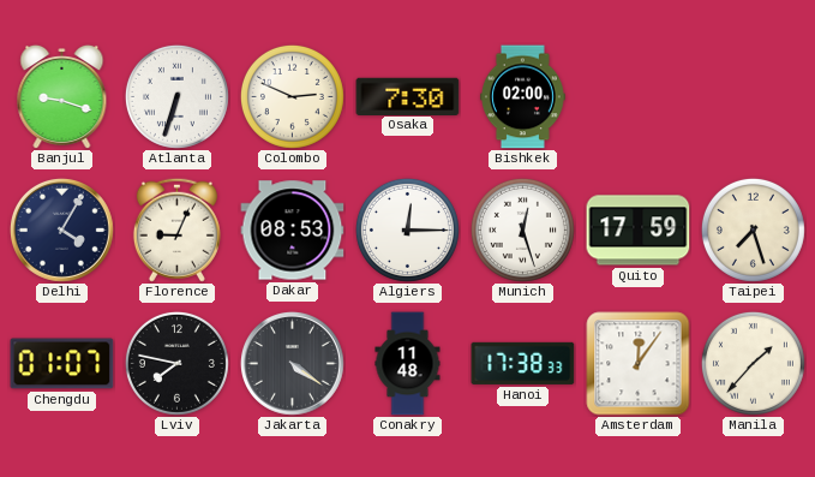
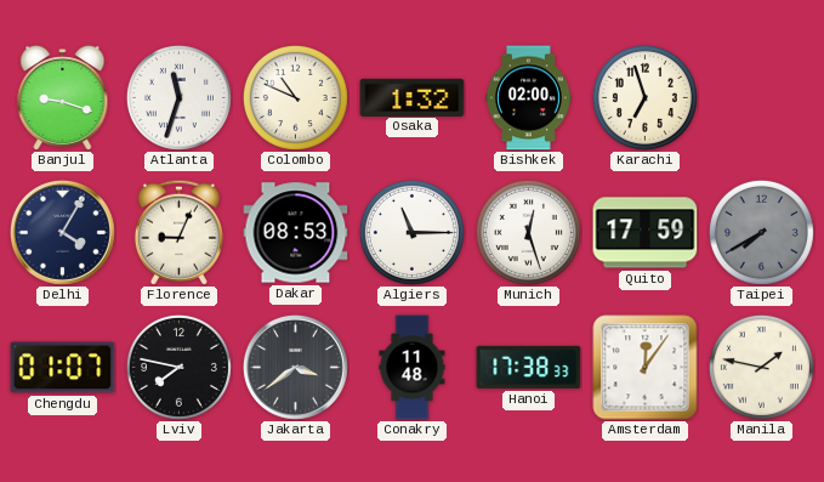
Atlanta: 6:33 -> 11:33 (178, 97)
Colombo: 2:49 -> 10:49 (295, 97)
Osaka: 7:30 -> 1:32 (413, 97)
Karachi: none -> 6:57 (644, 97)
Algiers: 12:15 -> 11:15 (411, 232)
Taipei: 7:27 -> 7:40 (761, 232)
Taipei dial: cream -> grey (761, 232)
Jakarta: 4:21 -> 3:39 (295, 367)
Manila: 1:37 -> 1:47 (761, 367)
